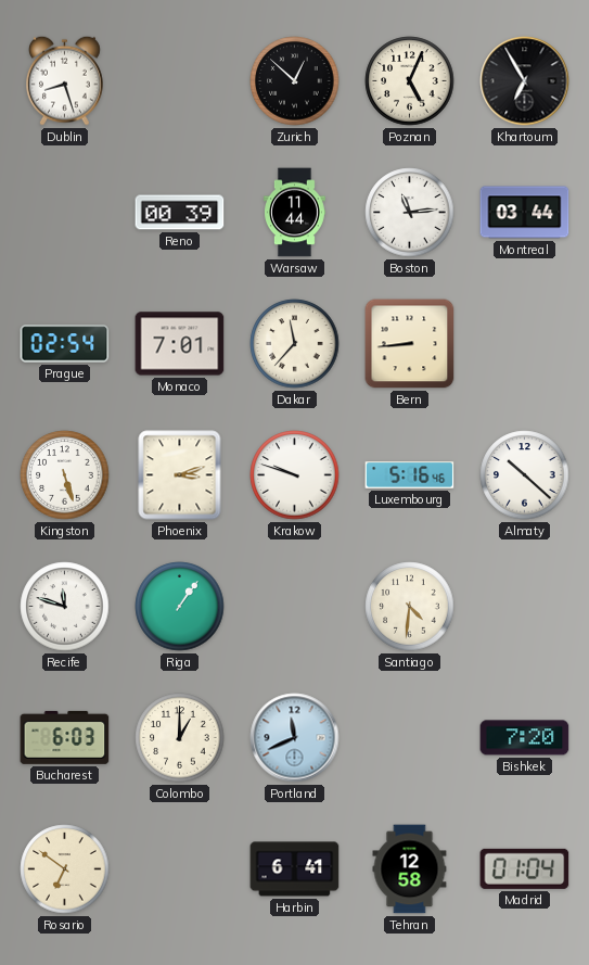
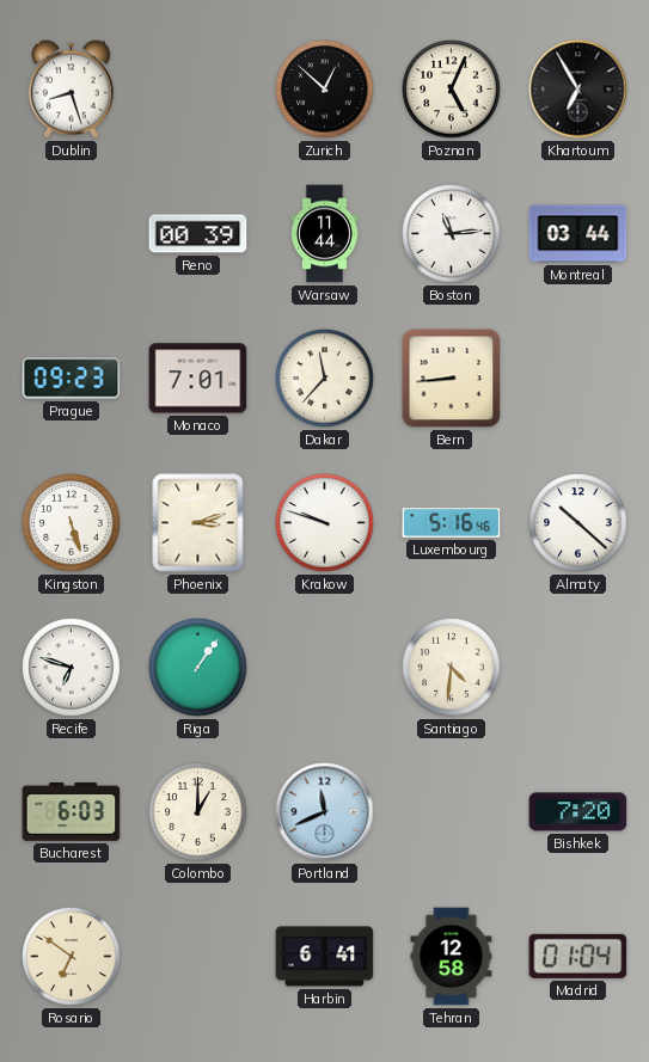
Prague: 02:54 -> 09:23 (72, 379)
Recife: 11:48 -> 6:48 (72, 668)
